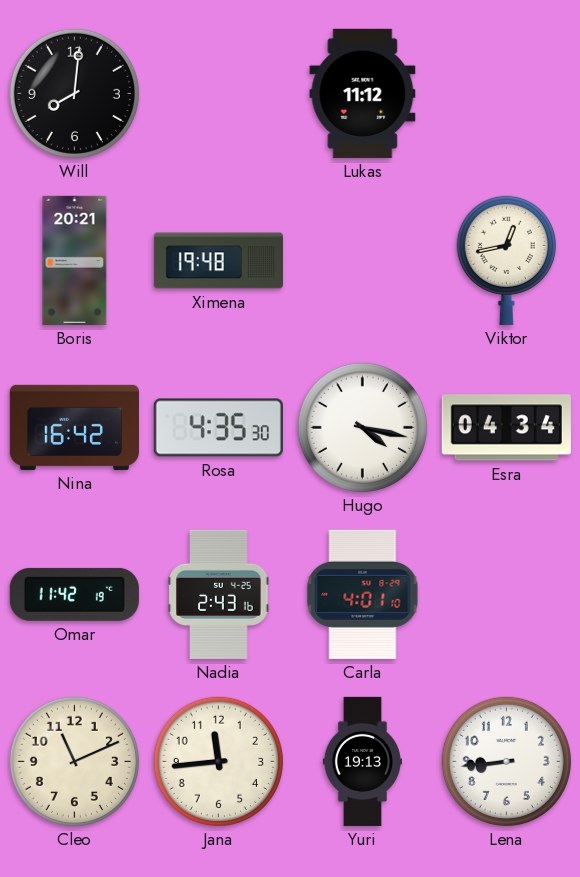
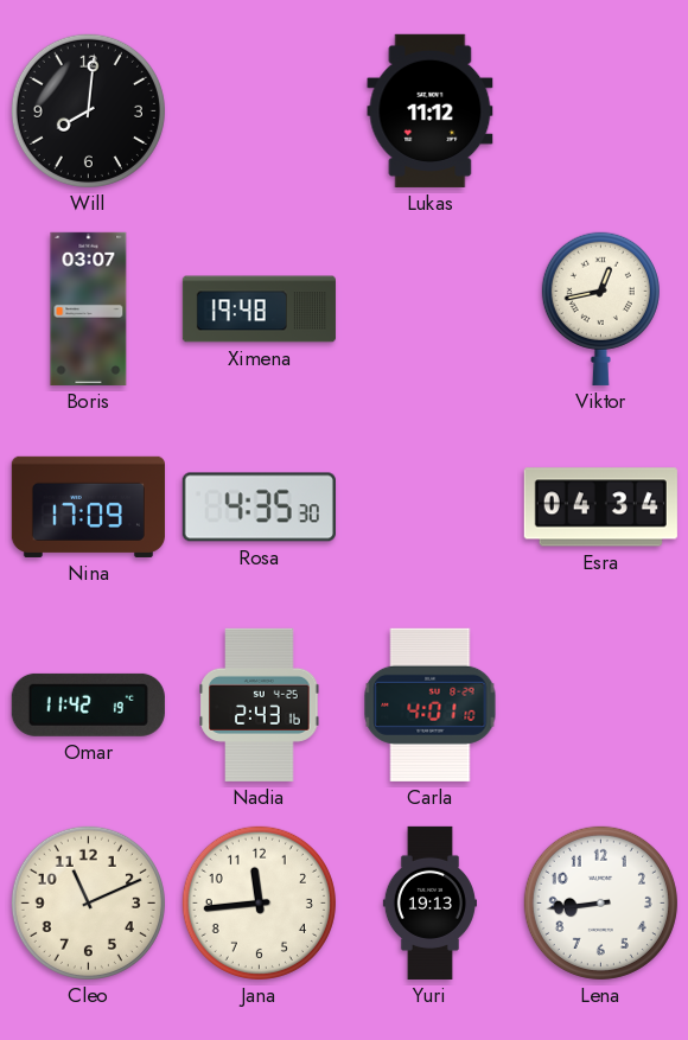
Boris: 20:21 -> 03:07 (89, 308)
Nina: 16:42 -> 17:09 (88, 506)
Hugo: 4:17 -> none (362, 427)
